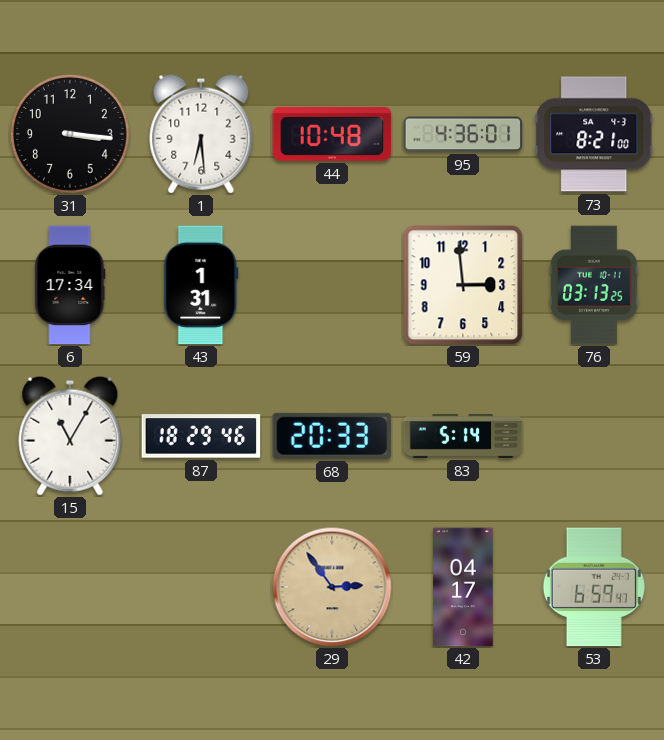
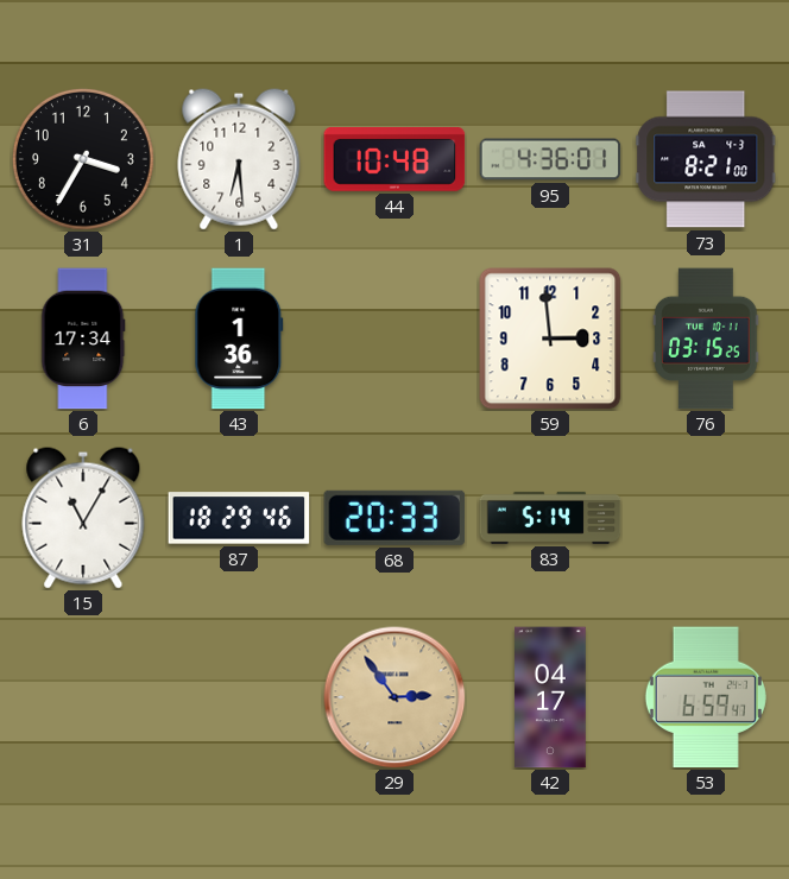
31: 3:16 -> 3:35 (83, 159)
43: 1:31 -> 1:36 (239, 339)
76: 03:13 -> 03:15 (706, 339)
